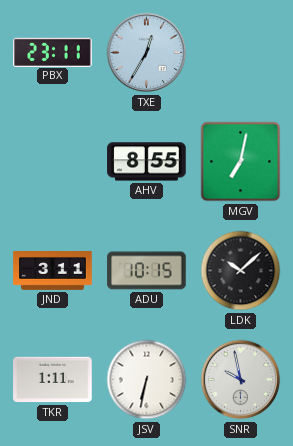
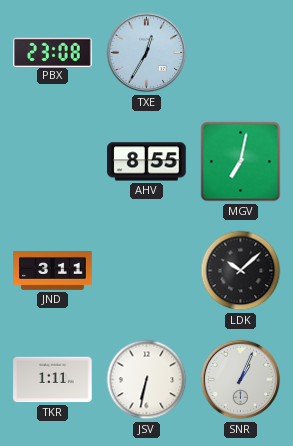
PBX: 23:11 -> 23:08 (53, 52)
ADU: 10:15 -> none (147, 271)
SNR: 9:58 -> 1:04 (241, 380)
